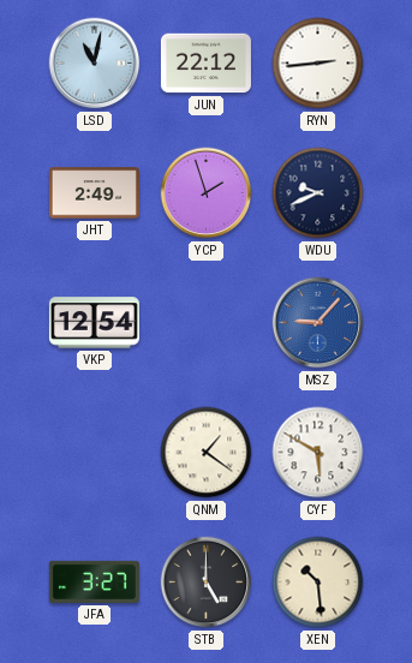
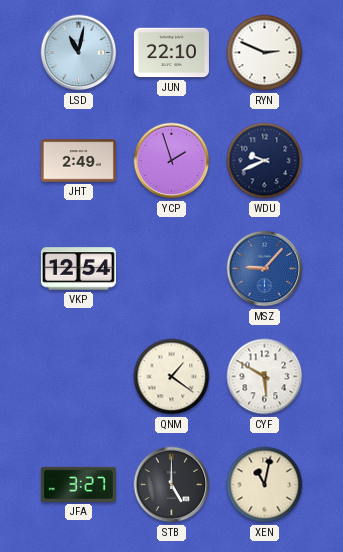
JUN: 22:12 -> 22:10 (171, 53)
RYN: 2:44 -> 2:49 (265, 53)
XEN: 10:29 -> 11:02 (265, 485)
